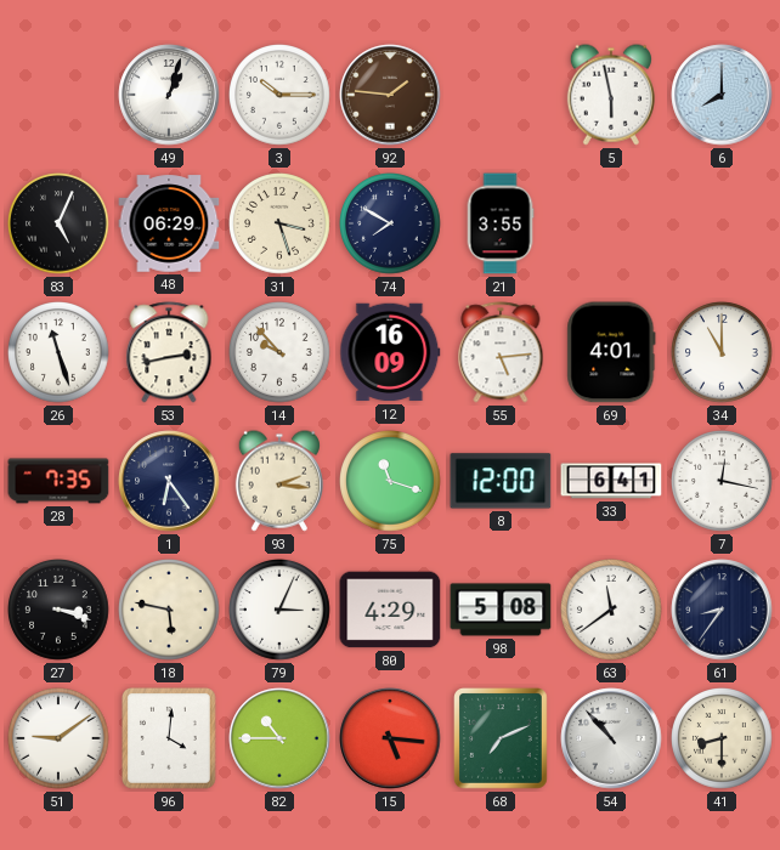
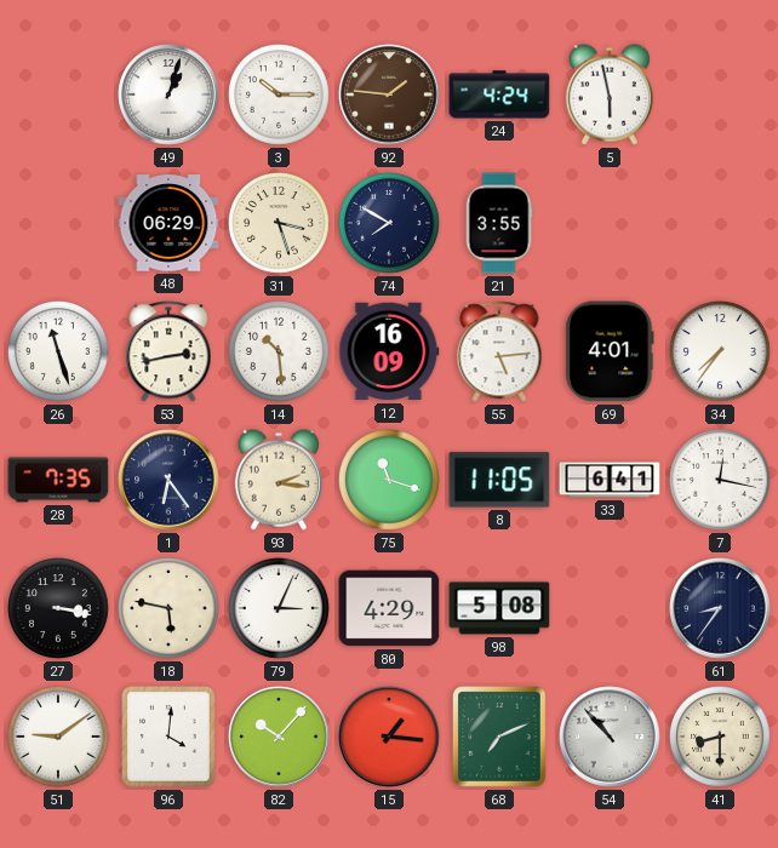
24: none -> 4:24 (499, 94)
6: 8:00 -> none (722, 95)
83: 5:04 -> none (58, 223)
14: 9:53 -> 10:29 (279, 351)
34: 11:00 -> 7:36 (720, 351)
8: 12:00 -> 11:05 (499, 480)
27: 3:18 -> 3:17 (58, 608)
63: 11:39 -> none (611, 610)
82: 10:45 -> 10:07 (279, 737)
15: 5:16 -> 1:16 (389, 737)
